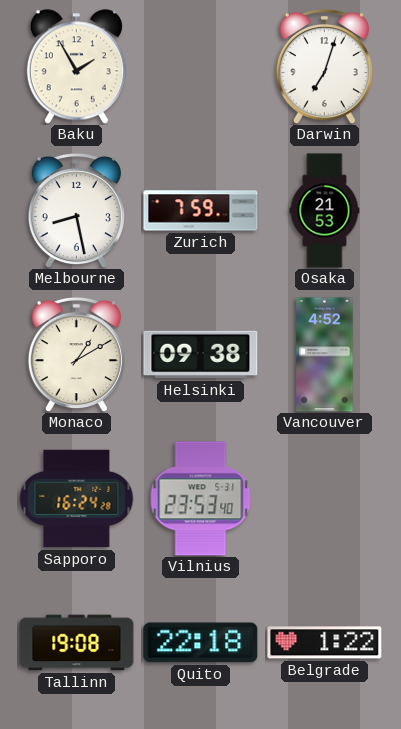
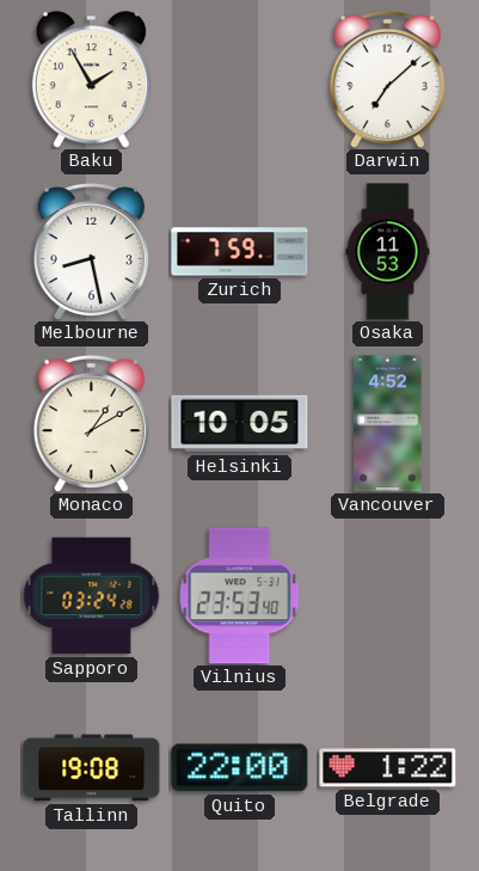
Darwin: 7:03 -> 7:08 (387, 79)
Osaka: 21:53 -> 11:53 (388, 252)
Helsinki: 09:38 -> 10:05 (240, 424)
Sapporo: 16:24 -> 03:24 (92, 596)
Quito: 22:18 -> 22:00 (240, 768)
